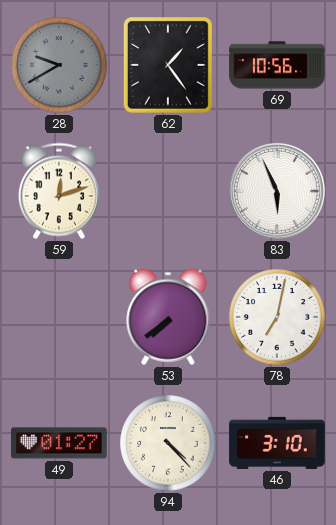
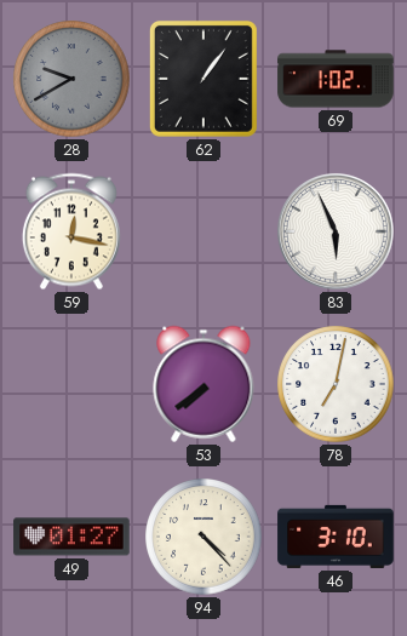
62: 1:24 -> 1:06 (203, 79)
69: 10:56 -> 1:02 (336, 79)
59: 12:12 -> 12:17 (71, 231)
